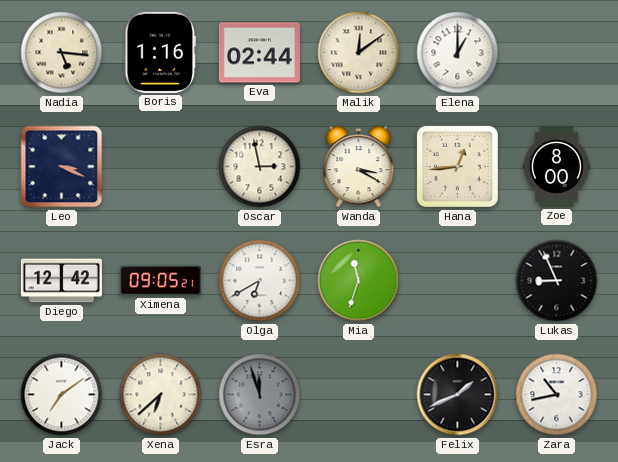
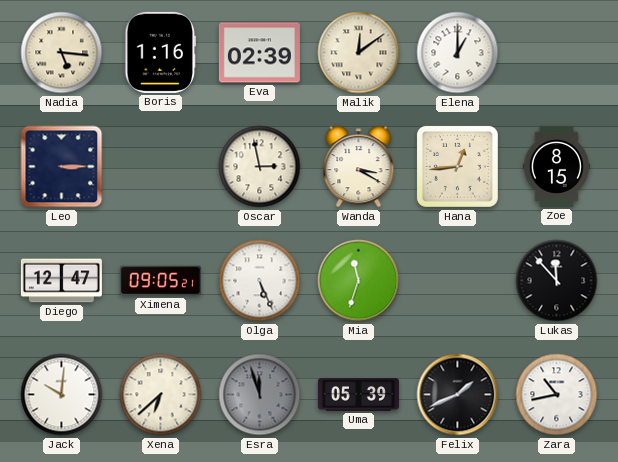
Eva: 02:44 -> 02:39 (259, 53)
Leo: 3:19 -> 3:15 (62, 167)
Zoe: 8:00 -> 8:15 (556, 166)
Diego: 12:42 -> 12:47 (61, 281)
Olga: 6:40 -> 5:26 (260, 281)
Lukas: 8:56 -> 11:53 (557, 281)
Jack: 7:09 -> 10:01 (62, 395)
Uma: none -> 05:39 (358, 395)
